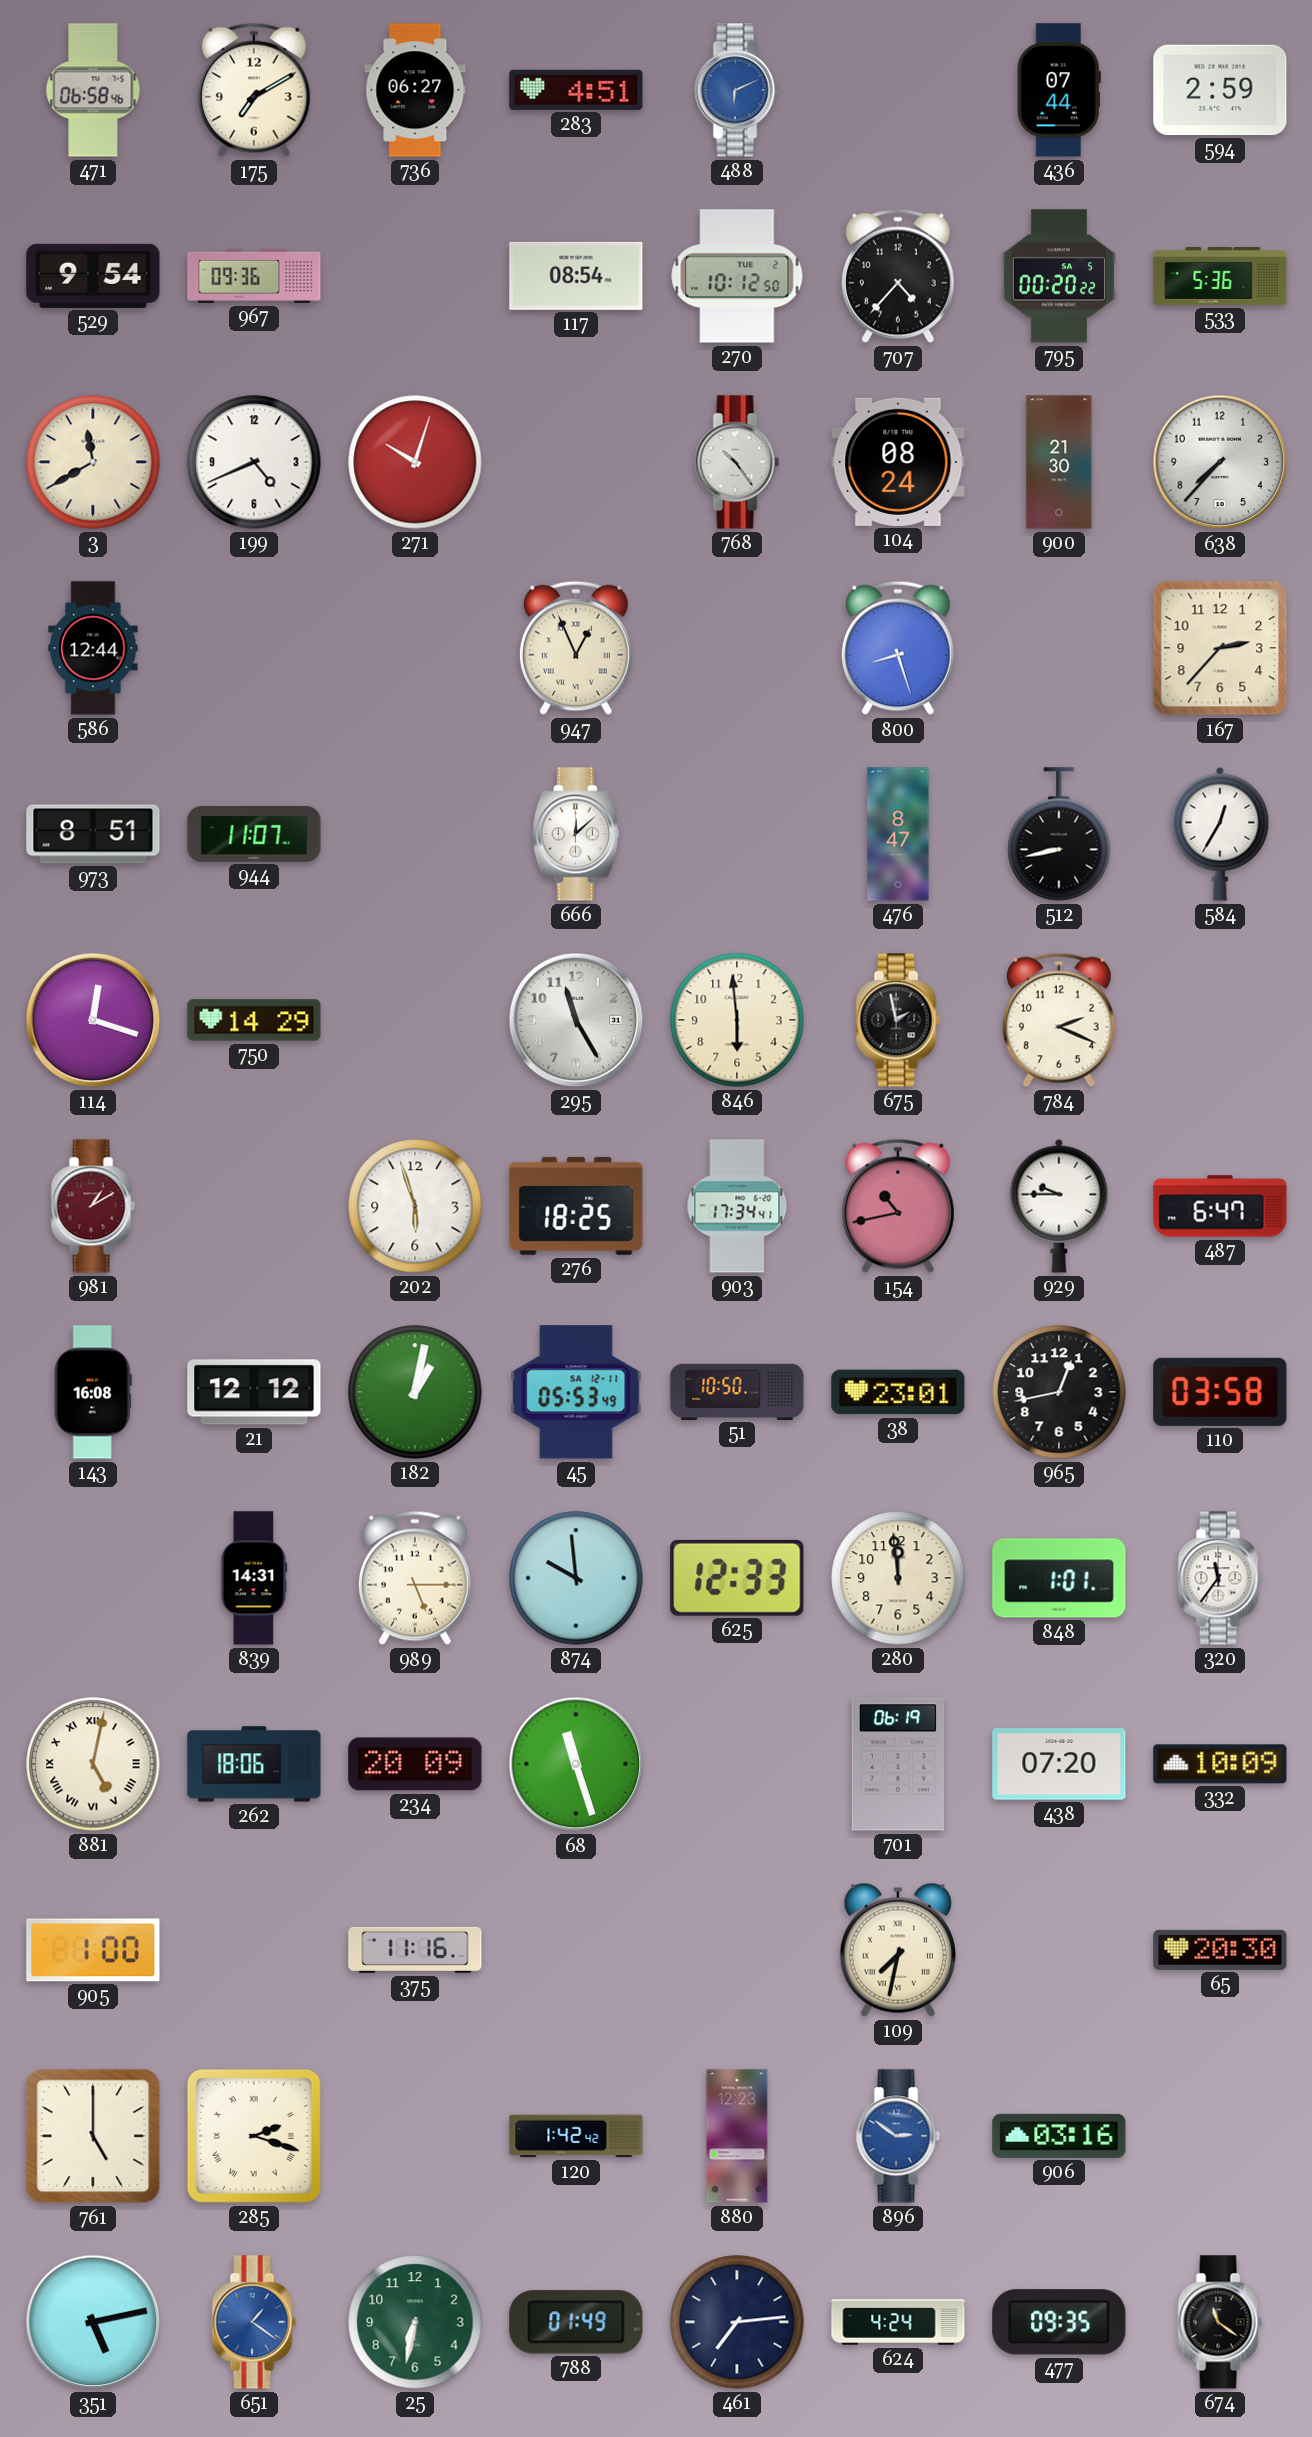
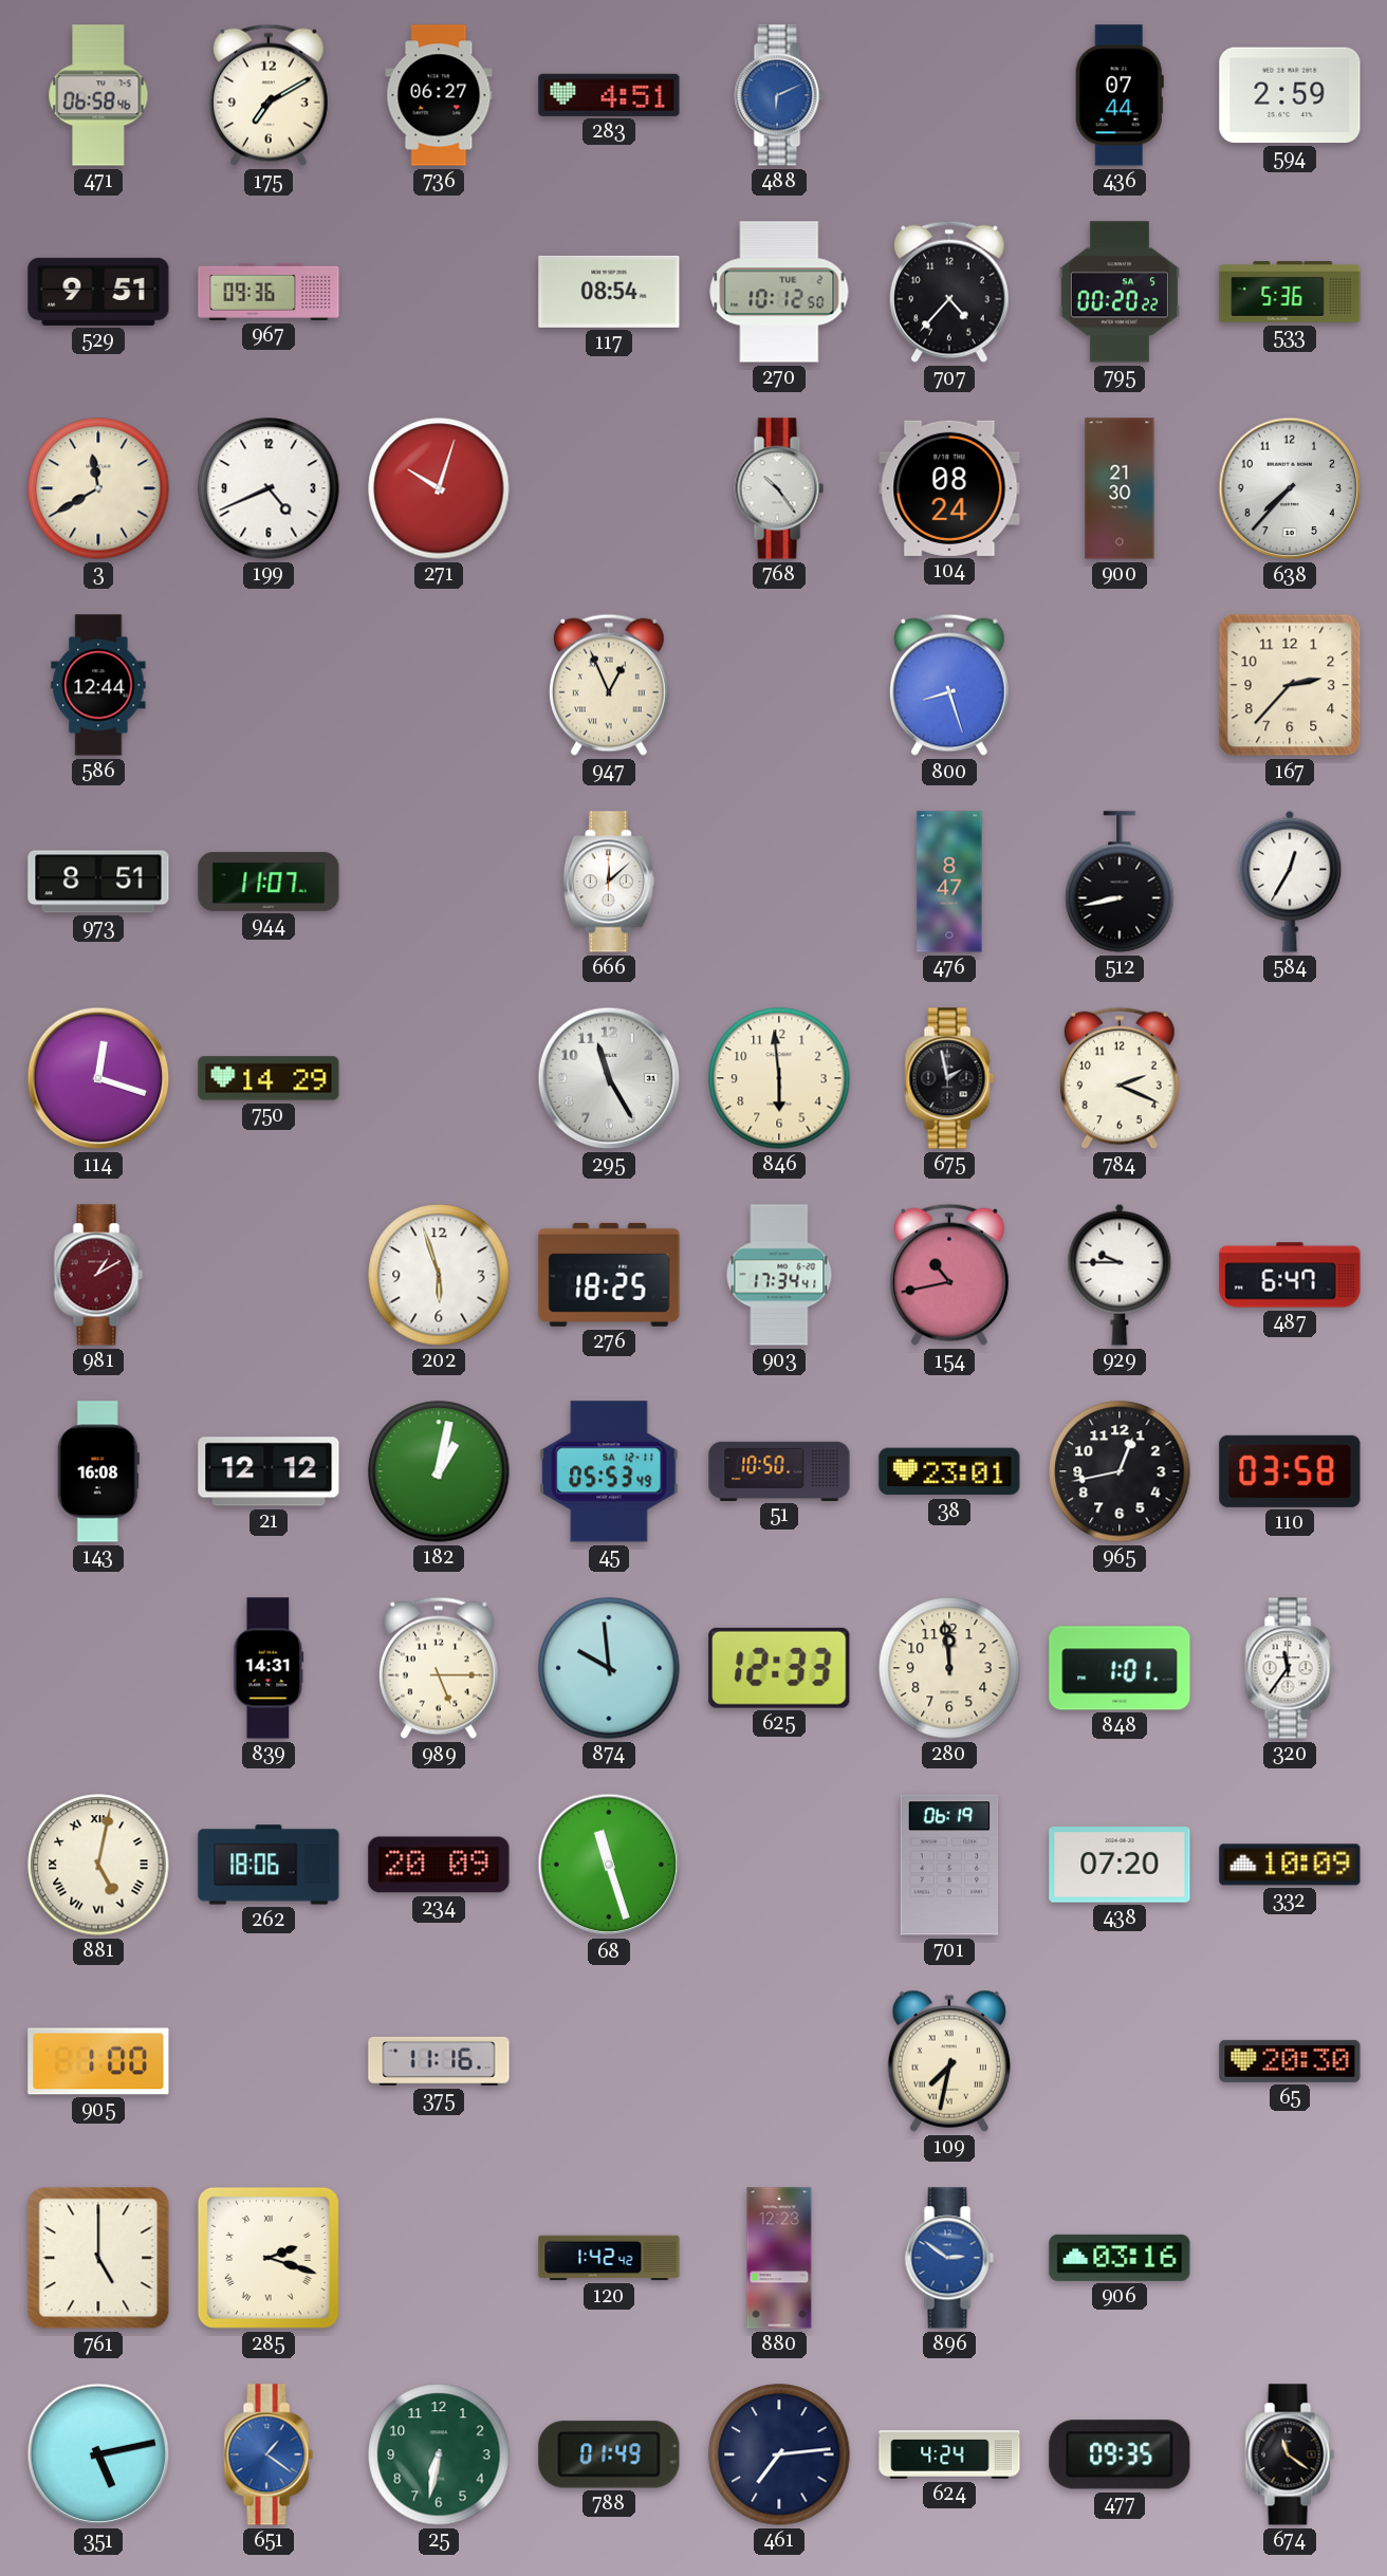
529: 9:54 -> 9:51 (98, 292)
